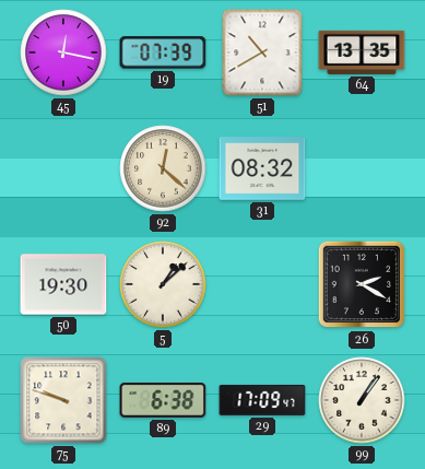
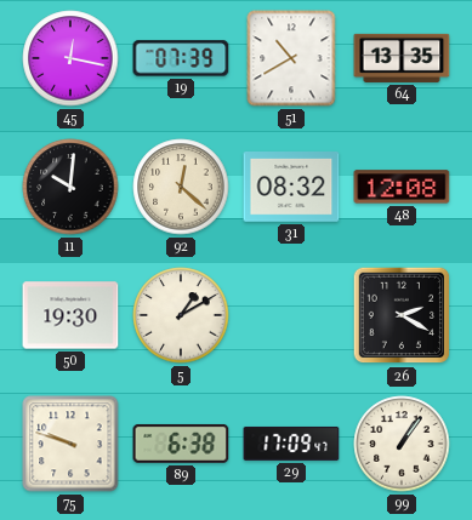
11: none -> 10:01 (70, 187)
48: none -> 12:08 (402, 187)
5: 1:08 -> 1:10 (181, 315)
